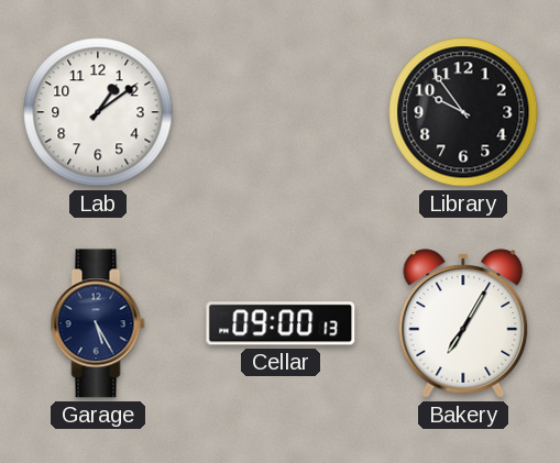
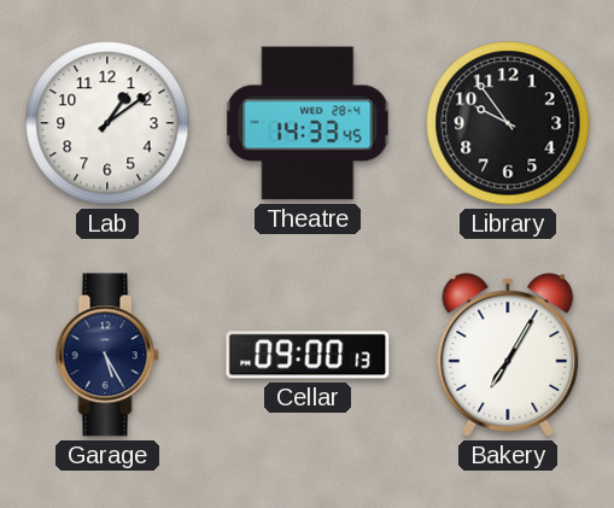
Theatre: none -> 14:33 (308, 123)
